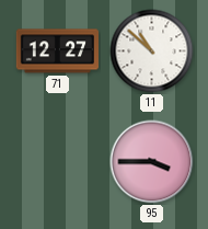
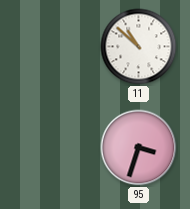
71: 12:27 -> none (57, 51)
95: 3:45 -> 3:33 (139, 148)
